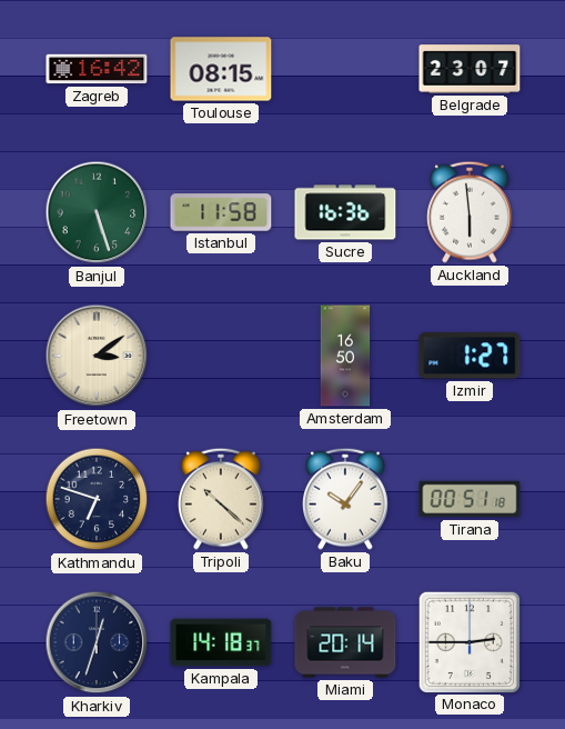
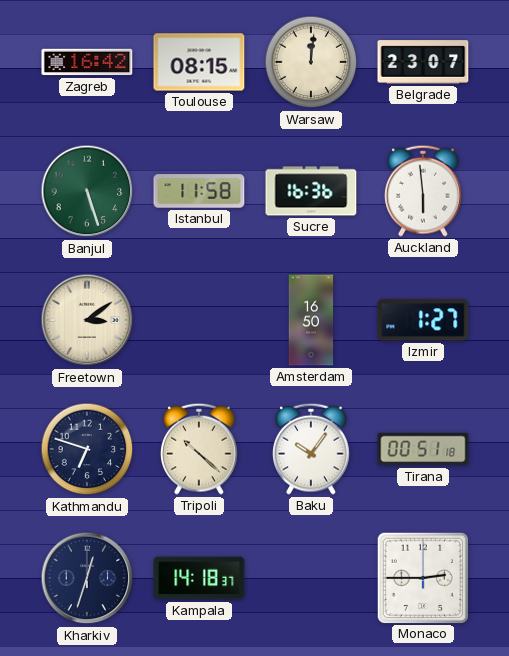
Warsaw: none -> 12:01 (311, 62)
Miami: 20:14 -> none (345, 642)
